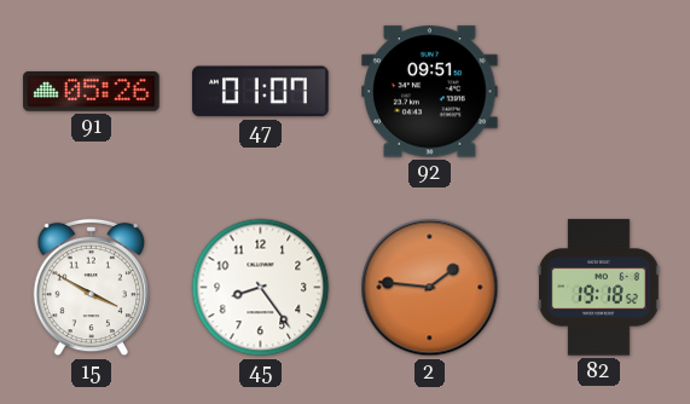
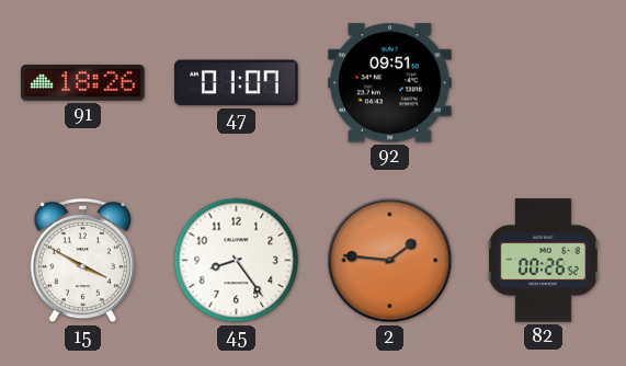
91: 05:26 -> 18:26 (83, 83)
82: 19:18 -> 00:26 (544, 261)
